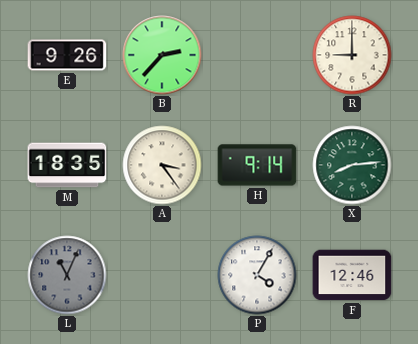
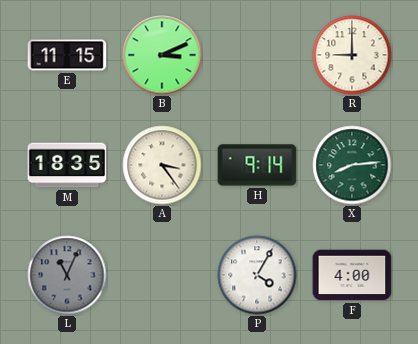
E: 9:26 -> 11:15 (67, 55)
B: 2:37 -> 3:11 (162, 55)
F: 12:46 -> 4:00 (352, 275)
